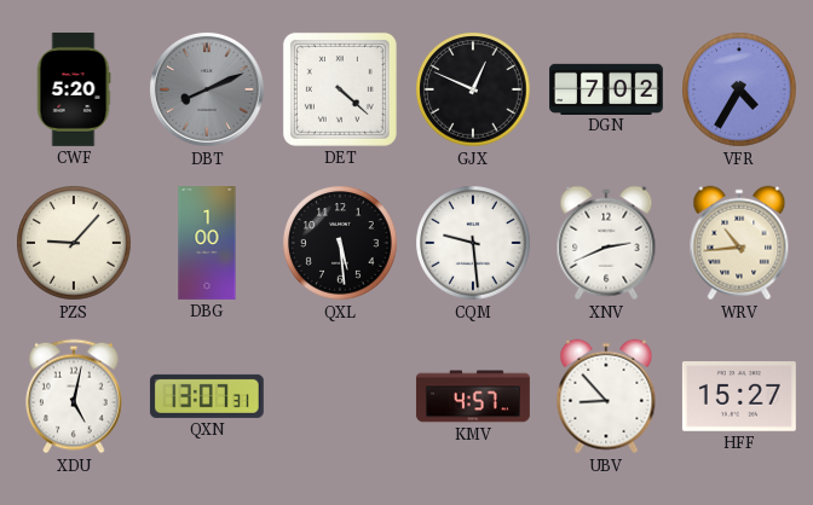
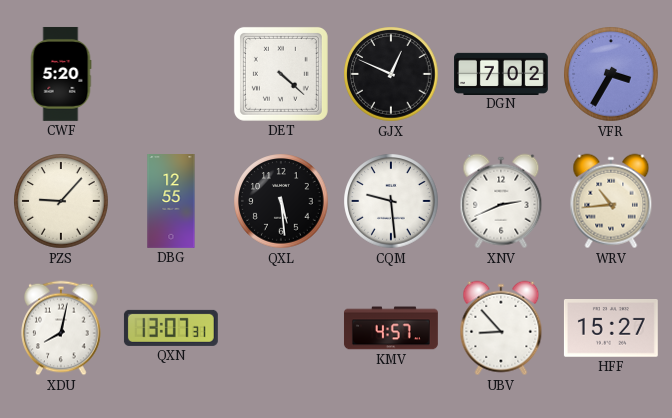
DBT: 8:11 -> none (208, 91)
VFR: 4:35 -> 3:35 (611, 74)
DBG: 1:00 -> 12:55 (171, 202)
XDU: 5:02 -> 8:02 (61, 328)
